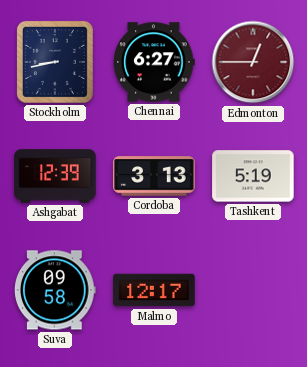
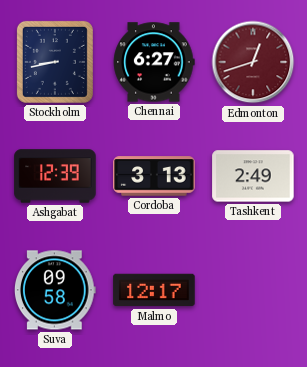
Edmonton: 12:45 -> 12:42 (253, 62)
Tashkent: 5:19 -> 2:49 (253, 176)
